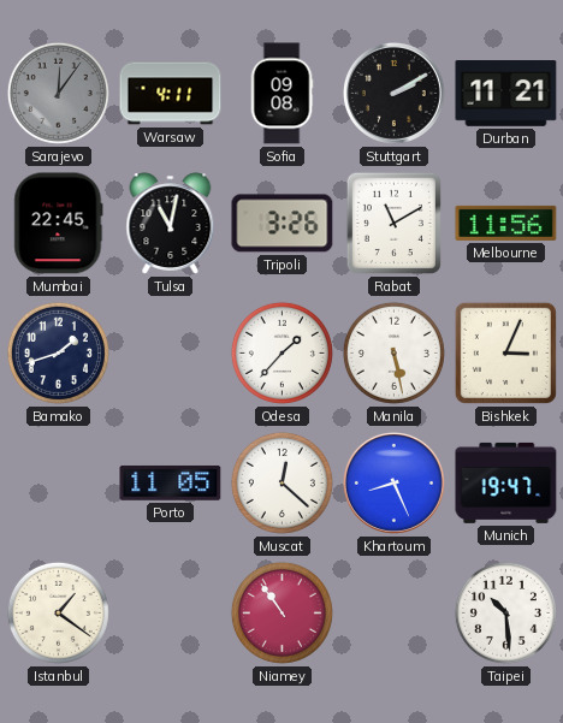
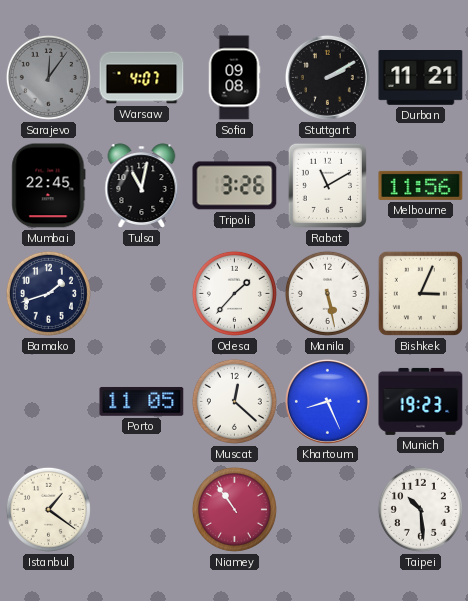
Warsaw: 4:11 -> 4:07 (142, 78)
Munich: 19:47 -> 19:23 (421, 401)
